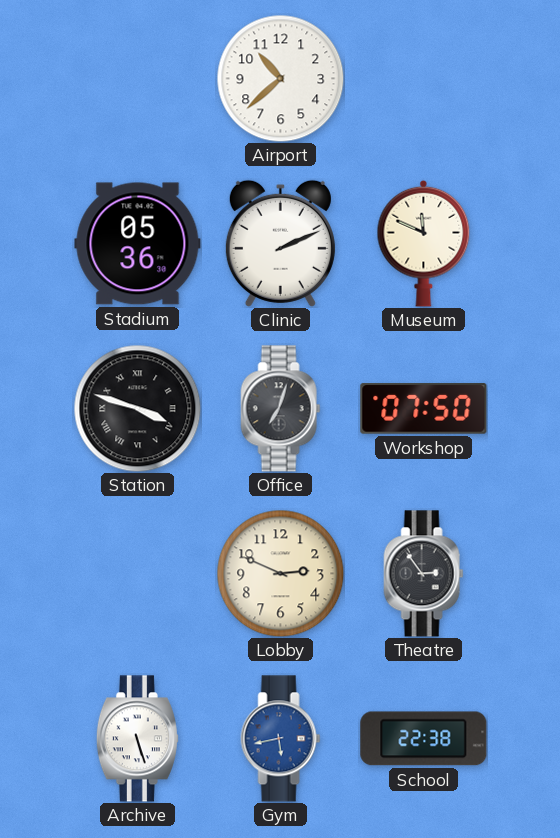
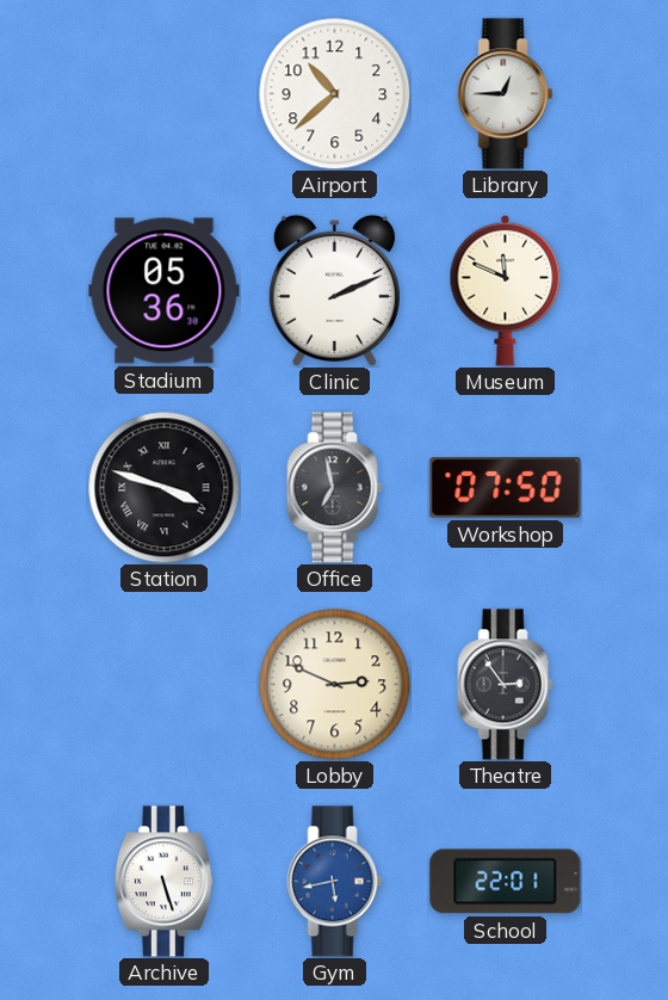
Library: none -> 12:45 (506, 94)
Office: 7:03 -> 6:58 (335, 488)
School: 22:38 -> 22:01 (506, 882)
